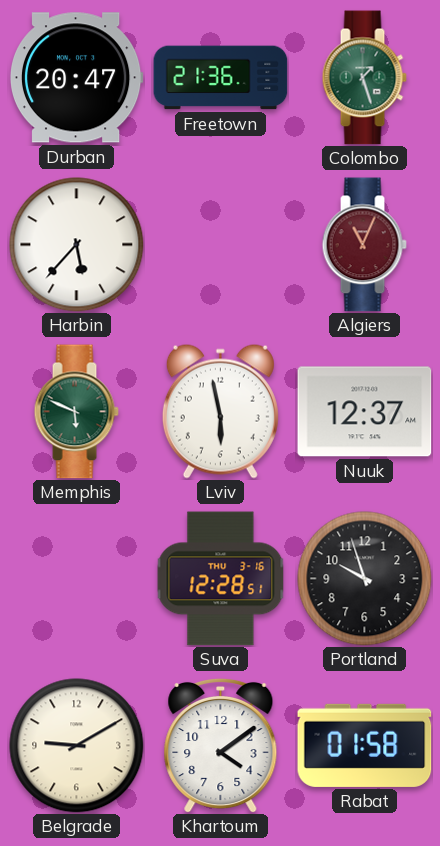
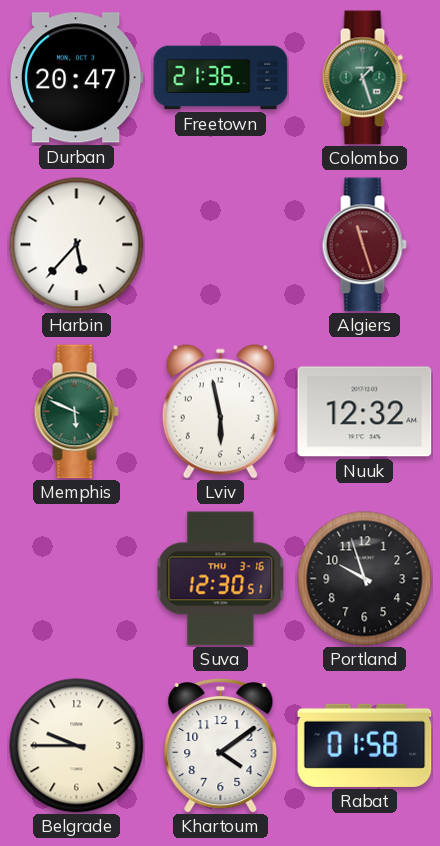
Algiers: 11:04 -> 11:27 (364, 245)
Nuuk: 12:37 -> 12:32 (365, 412)
Suva: 12:28 -> 12:30 (221, 579)
Belgrade: 9:10 -> 9:45 (77, 746)
